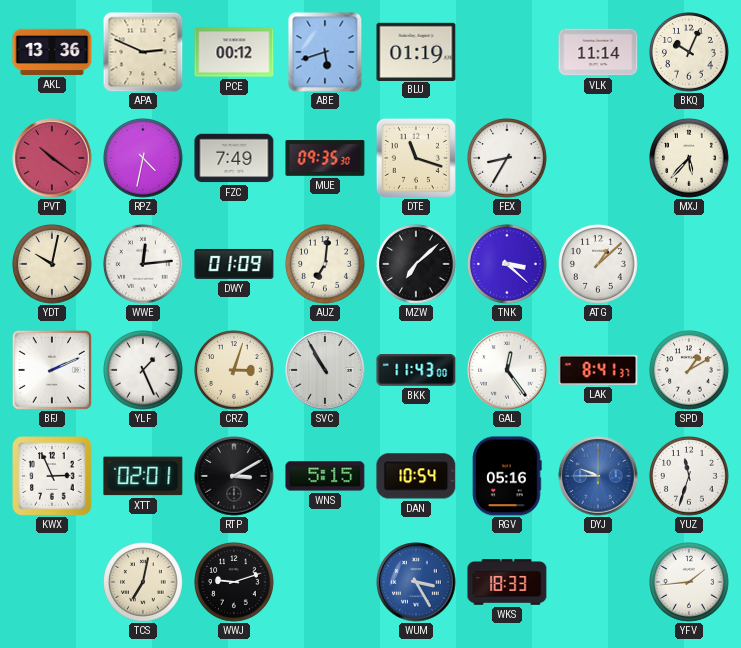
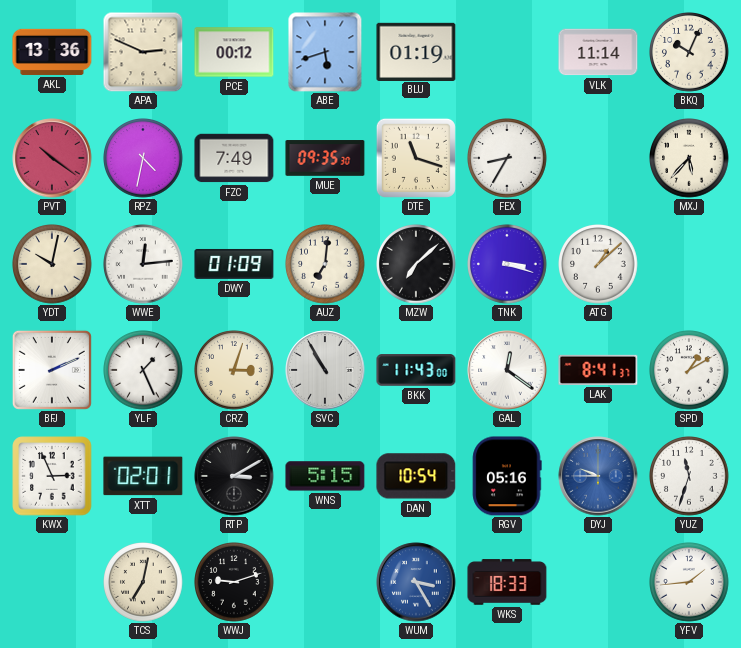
TNK: 3:22 -> 3:18 (507, 264)
GAL: 12:24 -> 12:21 (507, 370)
